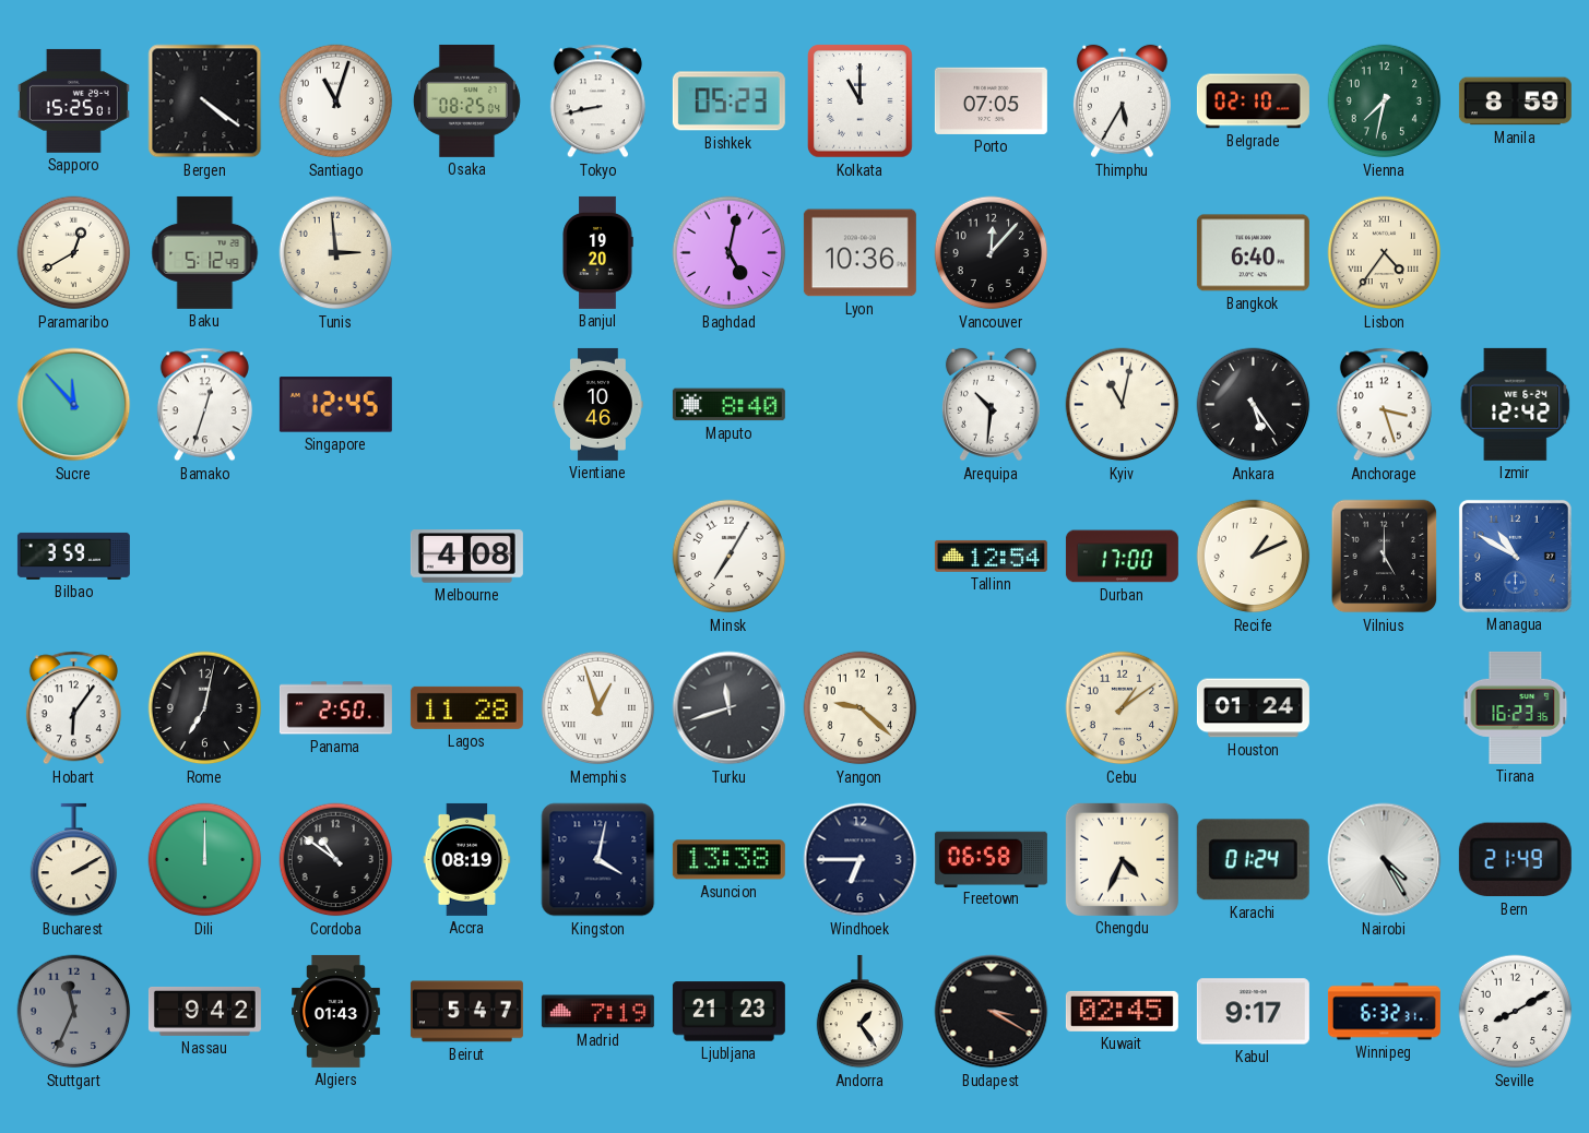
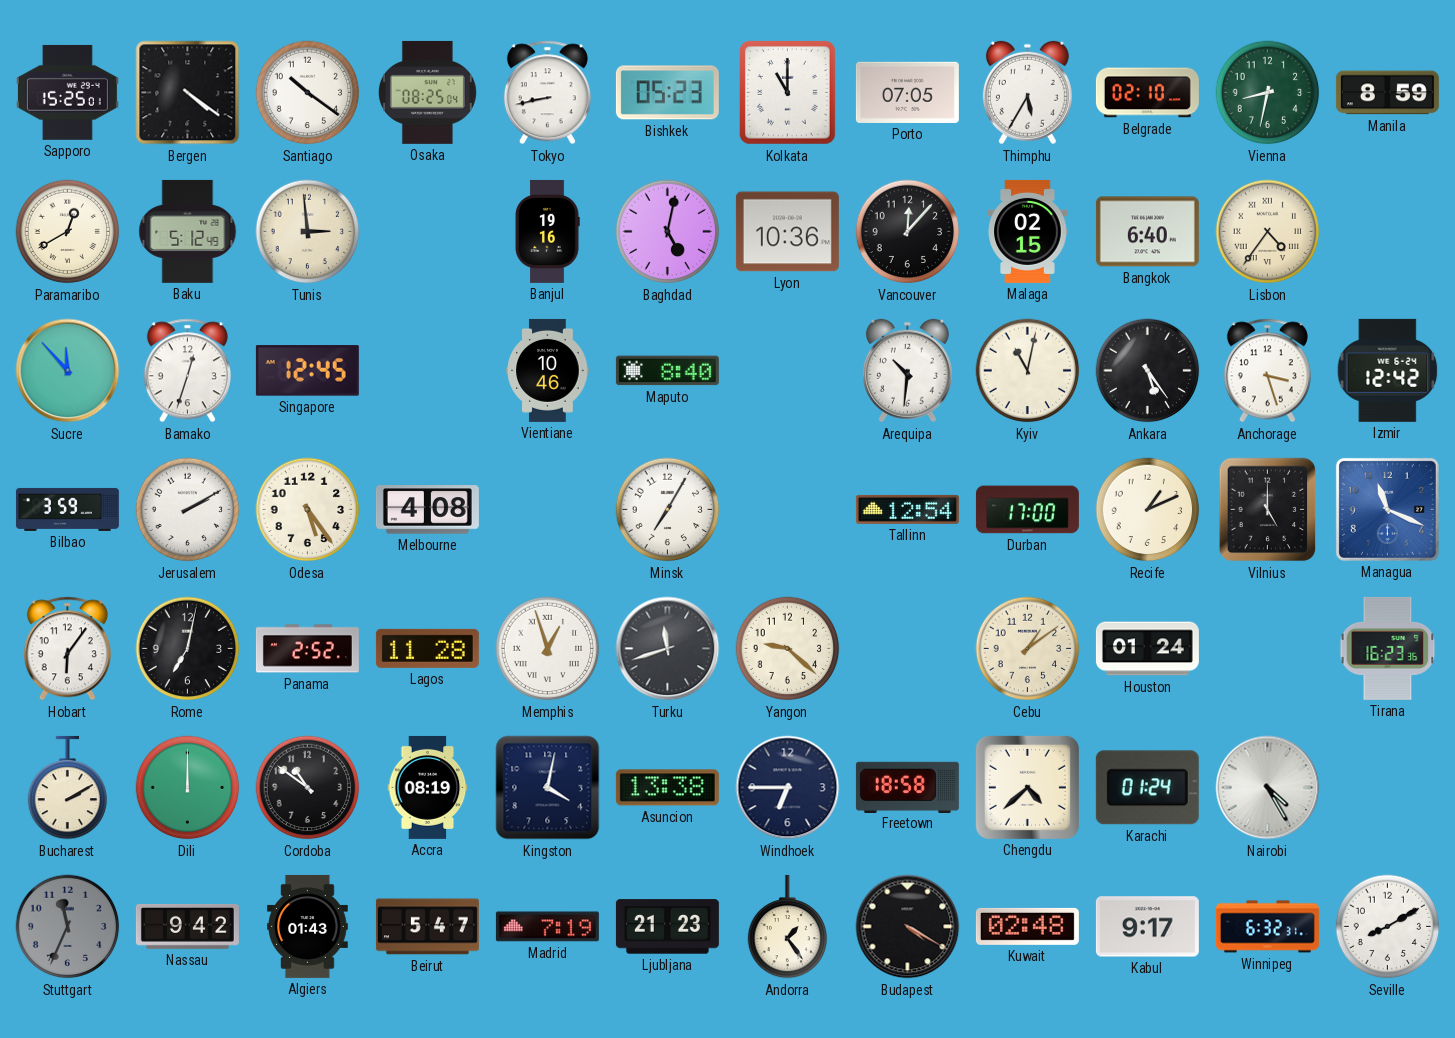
Santiago: 11:03 -> 10:21 (308, 93)
Vienna: 7:32 -> 8:32 (1268, 93)
Banjul: 19:20 -> 19:16 (547, 231)
Malaga: none -> 02:15 (1028, 231)
Jerusalem: none -> 2:10 (188, 510)
Odesa: none -> 5:24 (308, 510)
Managua: 10:50 -> 11:19 (1387, 509)
Panama: 2:50 -> 2:52 (307, 649)
Freetown: 06:58 -> 18:58 (907, 787)
Chengdu: 4:34 -> 4:38 (1027, 787)
Bern: 21:49 -> none (1515, 860)
Budapest: 3:20 -> 4:20 (908, 927)
Kuwait: 02:45 -> 02:48 (1027, 926)
